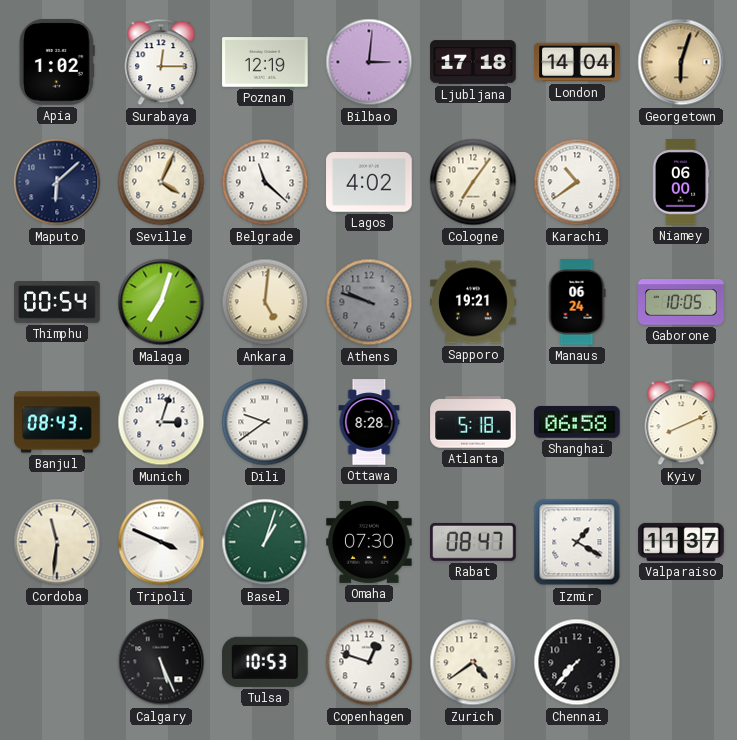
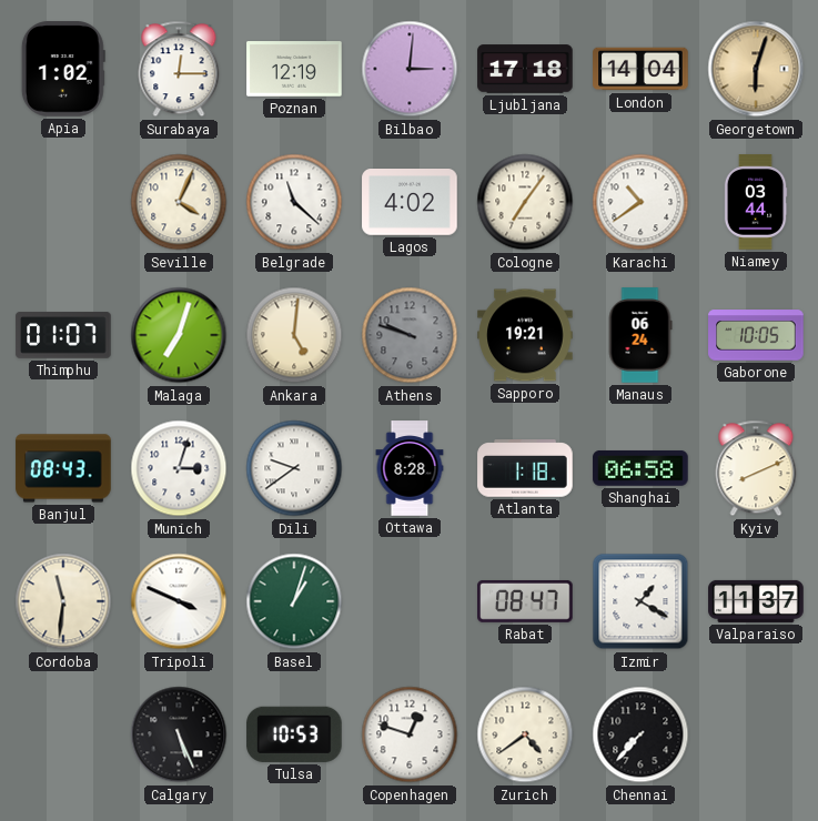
Maputo: 6:08 -> none (57, 182)
Niamey: 06:00 -> 03:44 (756, 202)
Thimphu: 00:54 -> 01:07 (63, 335)
Atlanta: 5:18 -> 1:18 (525, 468)
Omaha: 07:30 -> none (369, 542)
